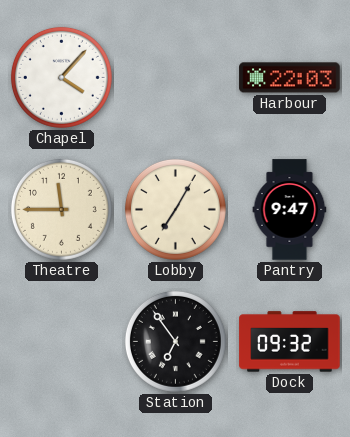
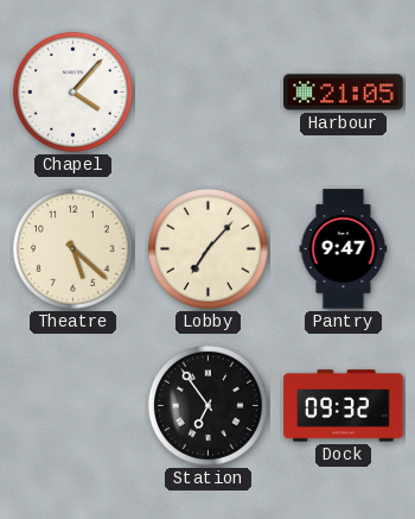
Harbour: 22:03 -> 21:05 (344, 93)
Theatre: 11:45 -> 5:22 (72, 248)
Lobby: 7:05 -> 7:07 (207, 248)
